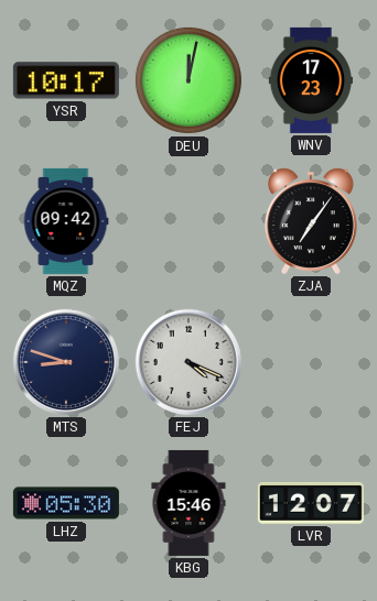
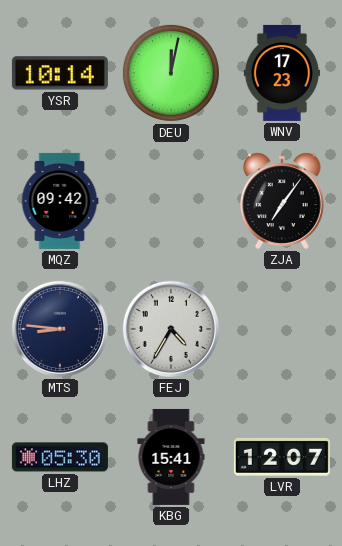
YSR: 10:17 -> 10:14 (60, 73)
MTS: 8:48 -> 8:46 (60, 329)
FEJ: 4:19 -> 4:35 (171, 329)
KBG: 15:46 -> 15:41 (171, 457)
